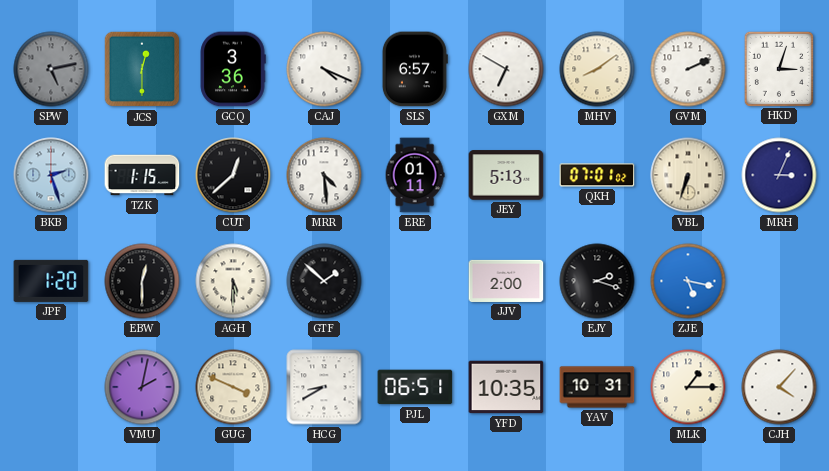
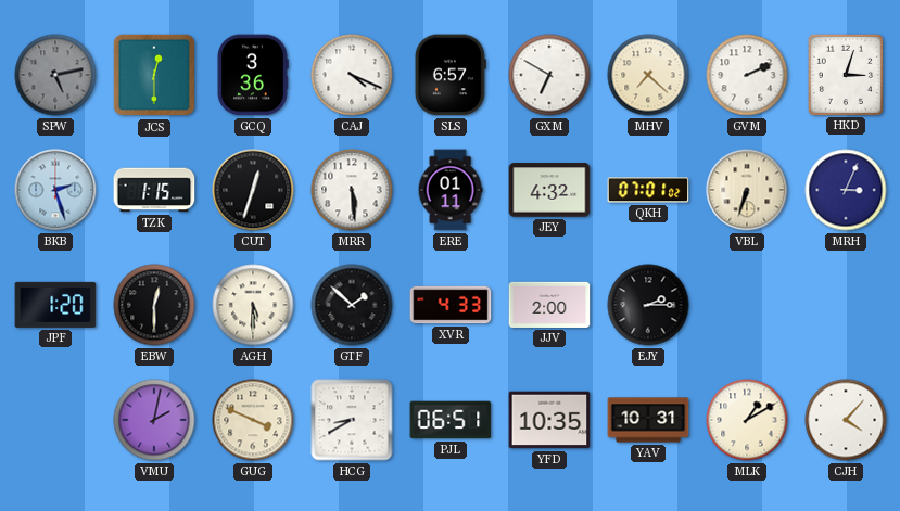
MHV: 8:09 -> 7:22 (648, 75)
CUT: 12:38 -> 12:33 (253, 190)
MRR: 4:29 -> 5:29 (352, 190)
JEY: 5:13 -> 4:32 (549, 190)
XVR: none -> 4:33 (451, 305)
EJY: 2:18 -> 2:15 (648, 305)
ZJE: 5:17 -> none (688, 281)
MLK: 1:15 -> 1:10 (747, 420)
